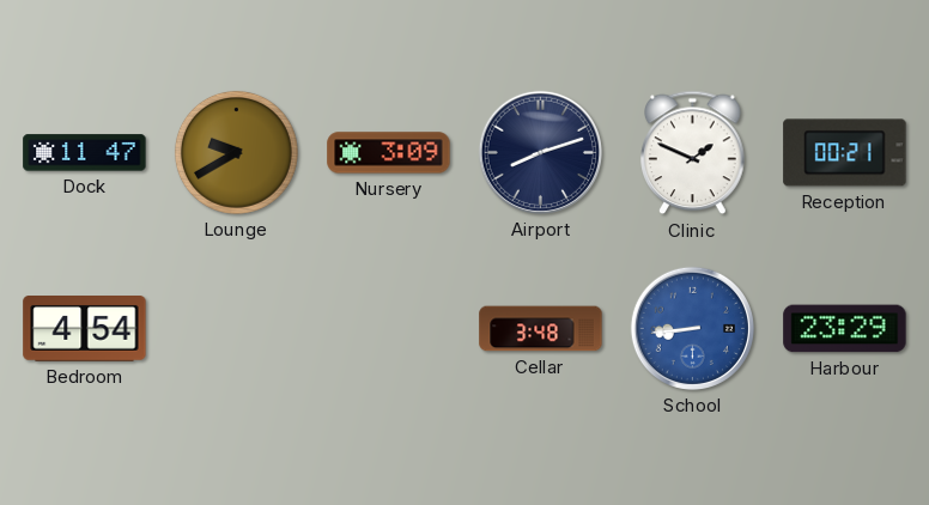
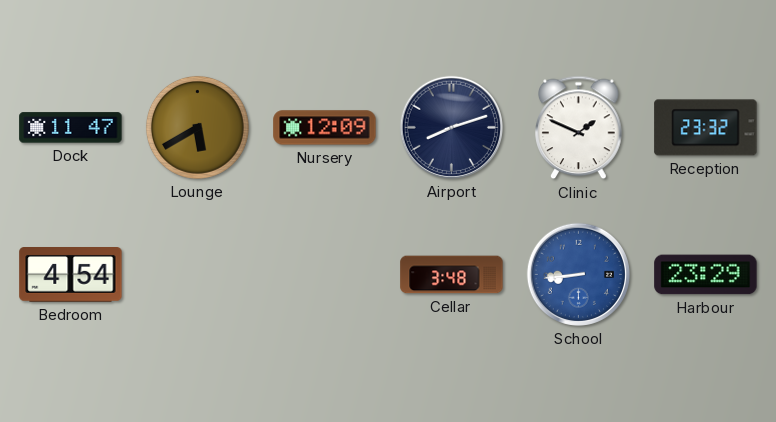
Lounge: 9:40 -> 5:40 (197, 127)
Nursery: 3:09 -> 12:09 (325, 128)
Reception: 00:21 -> 23:32 (706, 128)
